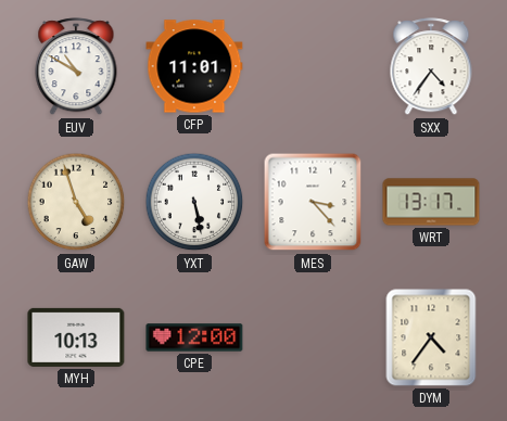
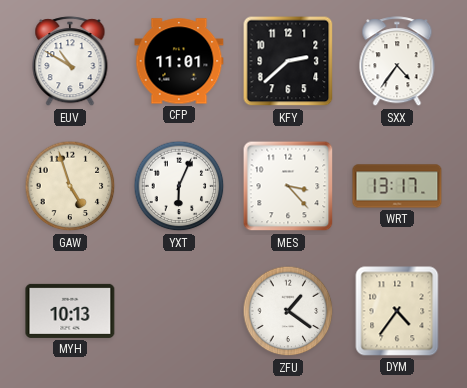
KFY: none -> 2:38 (288, 61)
YXT: 5:28 -> 6:04 (179, 186)
CPE: 12:00 -> none (194, 337)
ZFU: none -> 1:21 (288, 311)
